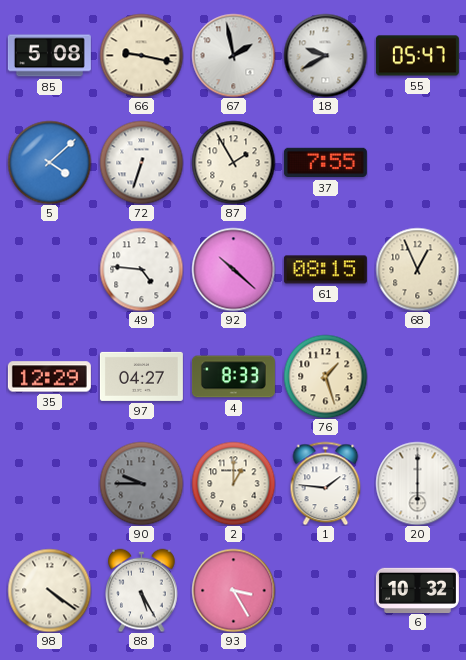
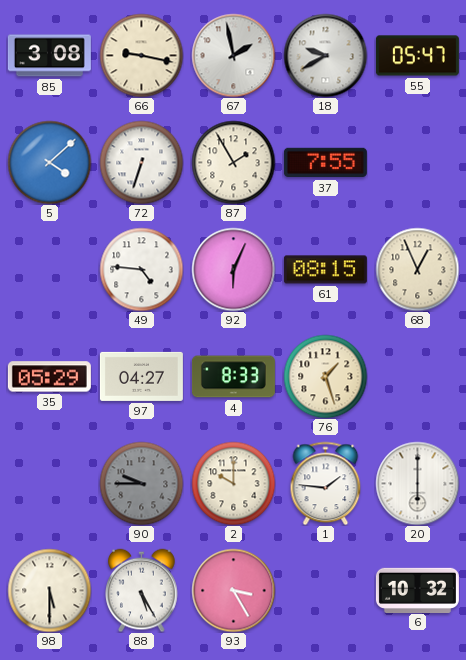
85: 5:08 -> 3:08 (49, 56)
92: 10:22 -> 6:04 (233, 269)
35: 12:29 -> 05:29 (49, 377)
2: 1:00 -> 10:00 (233, 483)
98: 4:21 -> 5:30 (49, 590)
